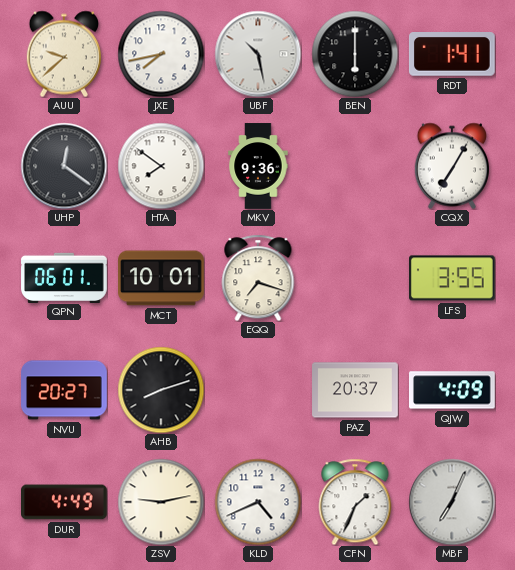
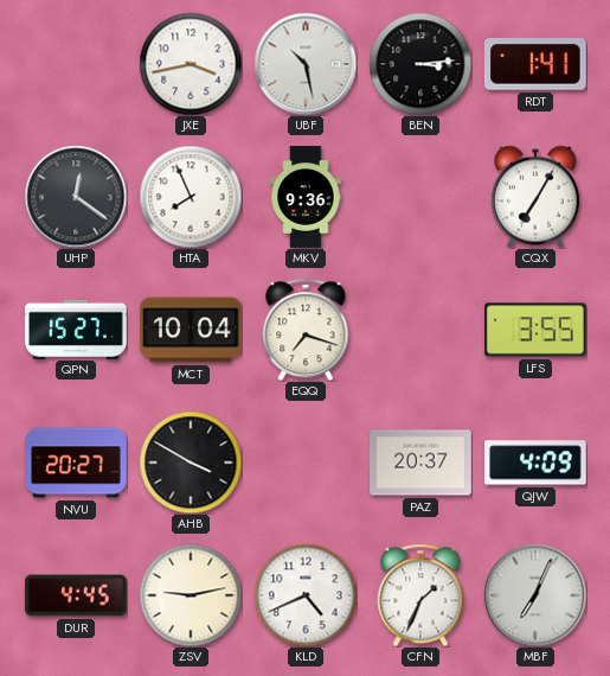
AUU: 9:38 -> none (63, 54)
JXE: 7:43 -> 3:43 (191, 64)
BEN: 6:00 -> 3:14 (420, 64)
HTA: 7:51 -> 7:56 (191, 197)
QPN: 06:01 -> 15:27 (76, 329)
MCT: 10:01 -> 10:04 (191, 330)
AHB: 8:12 -> 3:50 (191, 463)
DUR: 4:49 -> 4:45 (77, 595)
